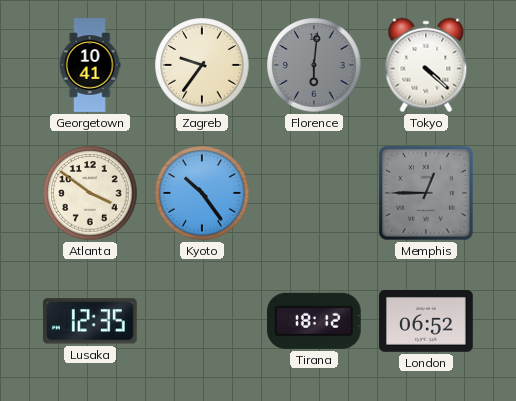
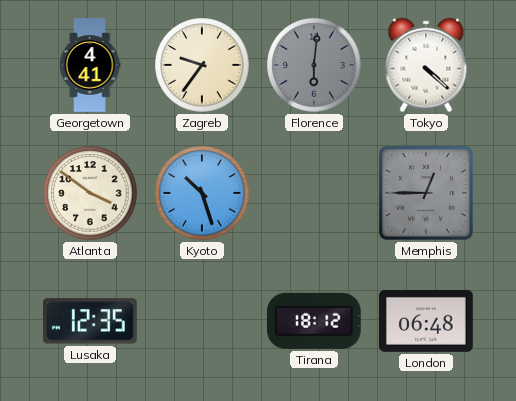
Georgetown: 10:41 -> 4:41 (90, 65)
Kyoto: 10:24 -> 10:27 (202, 193)
London: 06:52 -> 06:48 (427, 321)
